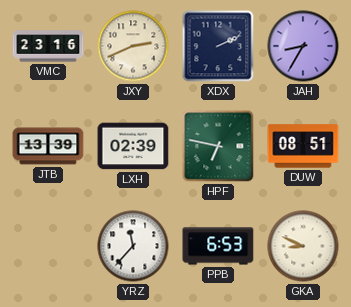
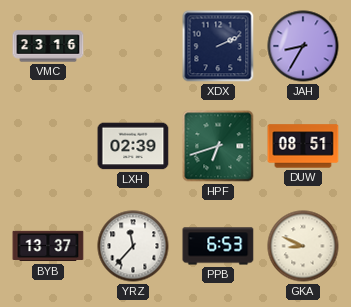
JXY: 2:41 -> none (133, 46)
JTB: 13:39 -> none (48, 146)
HPF: 6:47 -> 6:42 (218, 146)
BYB: none -> 13:37 (48, 246)
